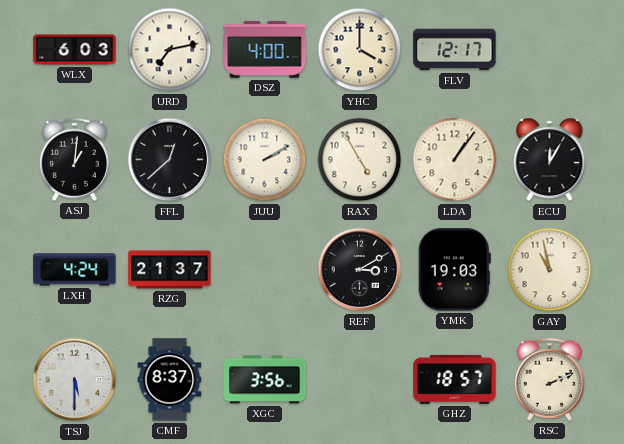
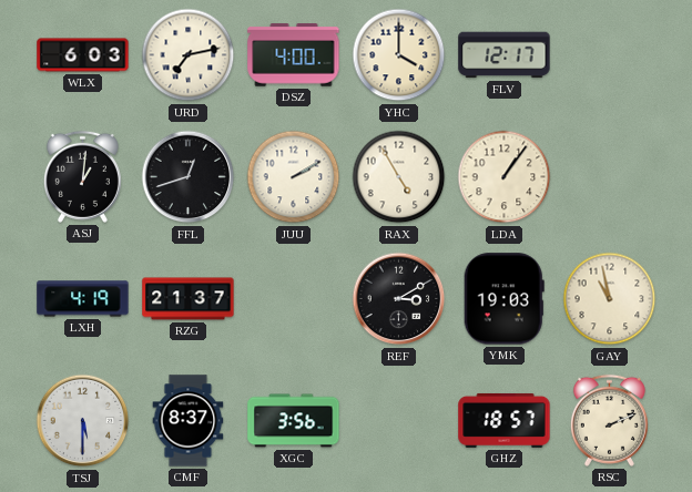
FFL: 12:38 -> 12:42 (189, 177)
ECU: 12:05 -> none (550, 160)
LXH: 4:24 -> 4:19 (83, 299)
